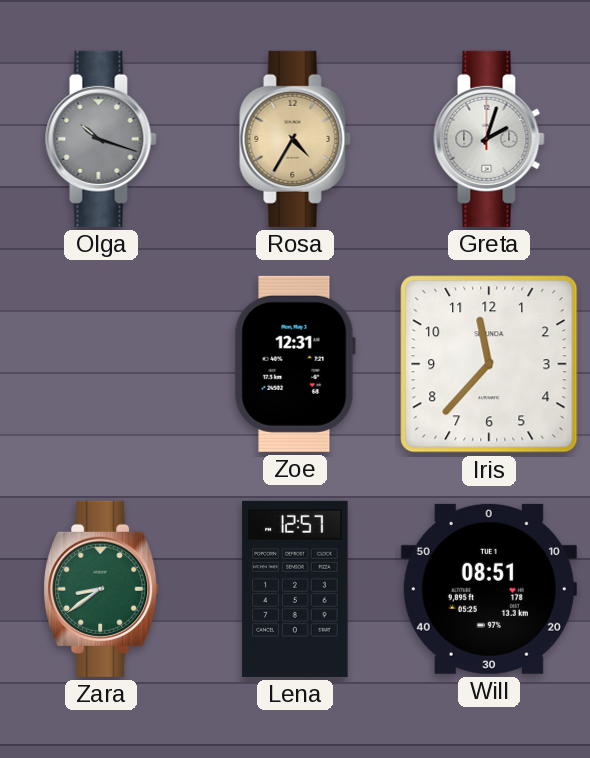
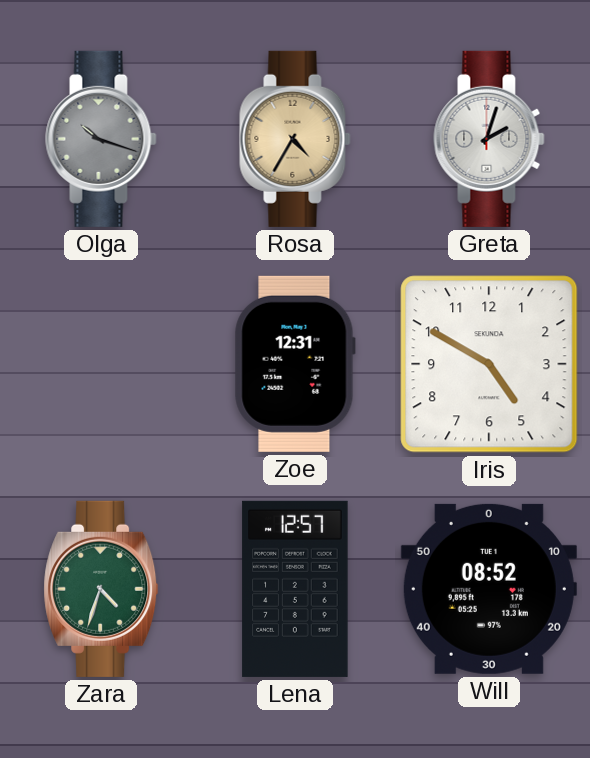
Iris: 11:37 -> 4:50 (489, 364)
Zara: 8:39 -> 4:33 (101, 589)
Will: 08:51 -> 08:52 (489, 589)
